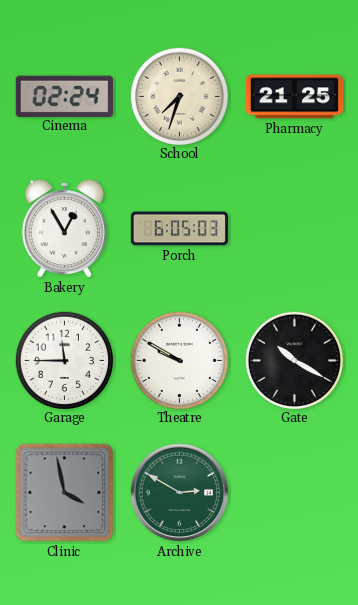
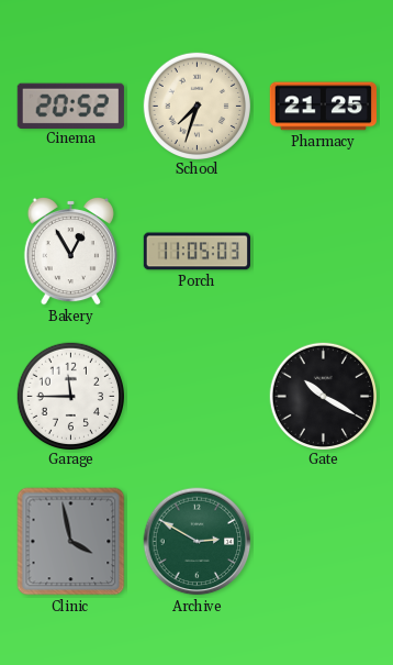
Cinema: 02:24 -> 20:52 (70, 106)
Porch: 6:05 -> 11:05 (196, 252)
Theatre: 9:50 -> none (179, 360)
